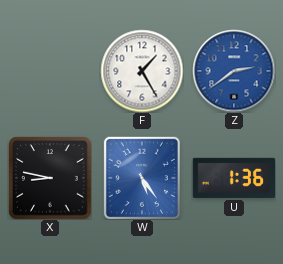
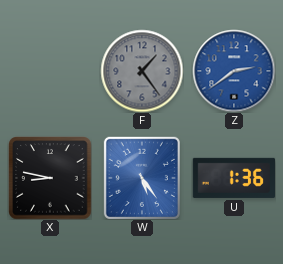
F: 1:25 -> 1:24 (142, 71)
F dial: white -> grey (142, 71)
